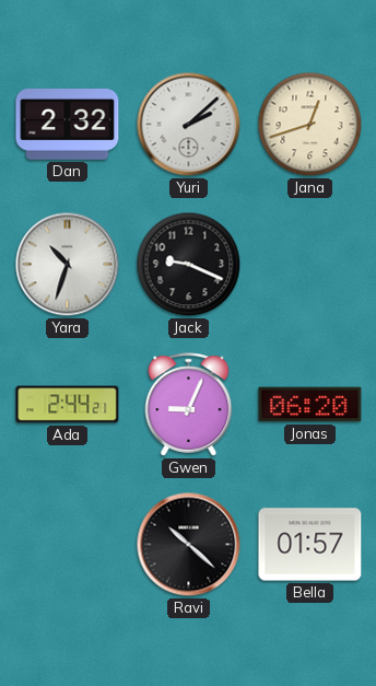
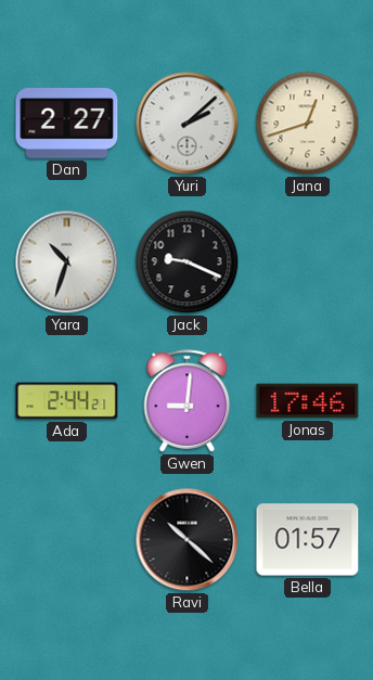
Dan: 2:32 -> 2:27 (67, 124)
Gwen: 9:04 -> 9:01 (188, 401)
Jonas: 06:20 -> 17:46 (308, 401)
